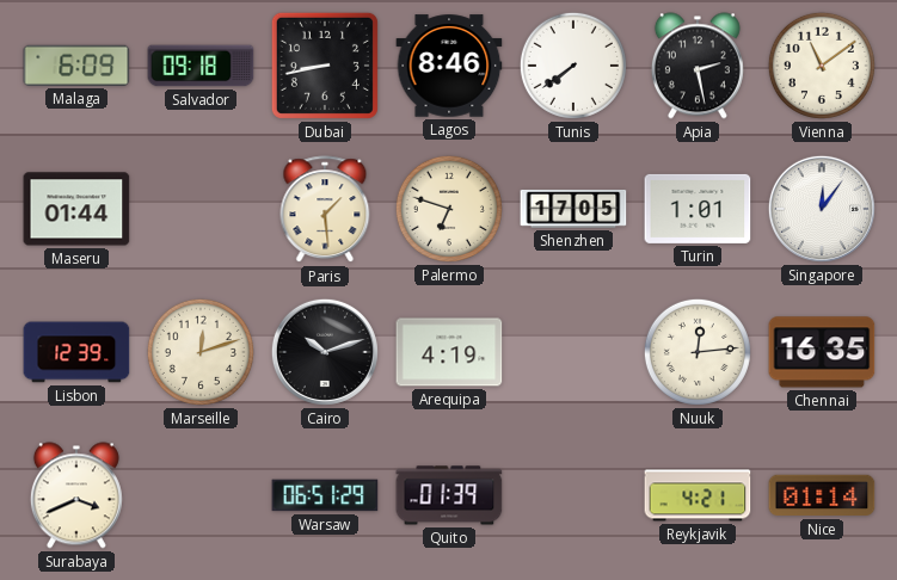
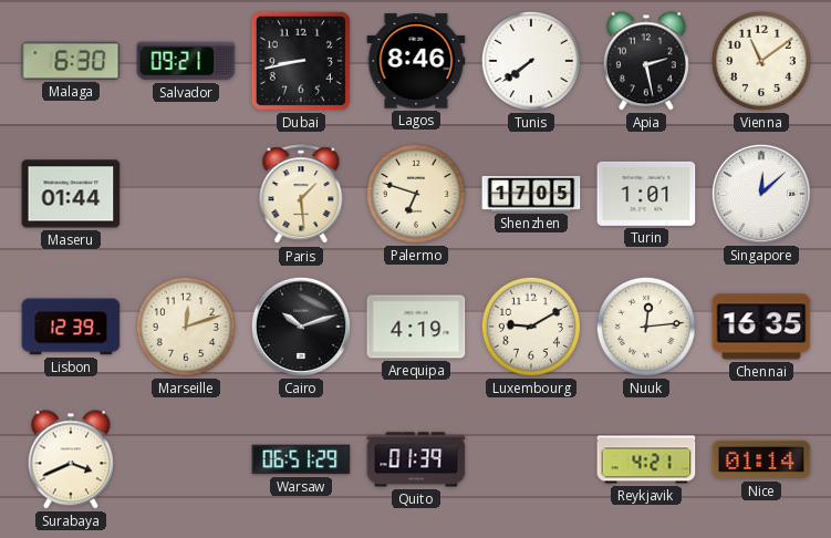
Malaga: 6:09 -> 6:30 (71, 61)
Salvador: 09:18 -> 09:21 (186, 61)
Singapore: 12:06 -> 12:08 (761, 194)
Luxembourg: none -> 9:10 (531, 327)
